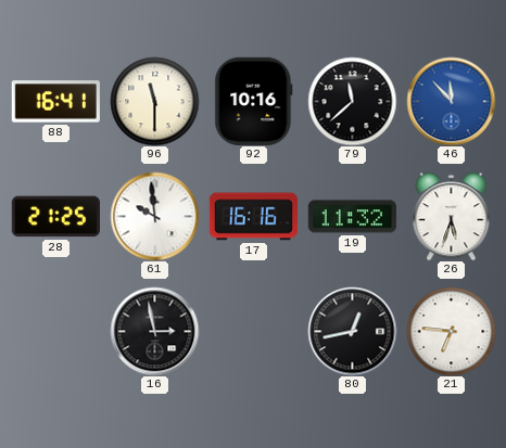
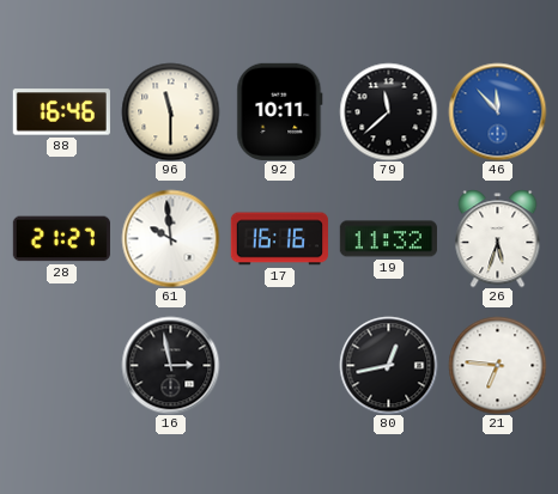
88: 16:41 -> 16:46 (61, 112)
92: 10:16 -> 10:11 (280, 111)
28: 21:25 -> 21:27 (61, 239)
